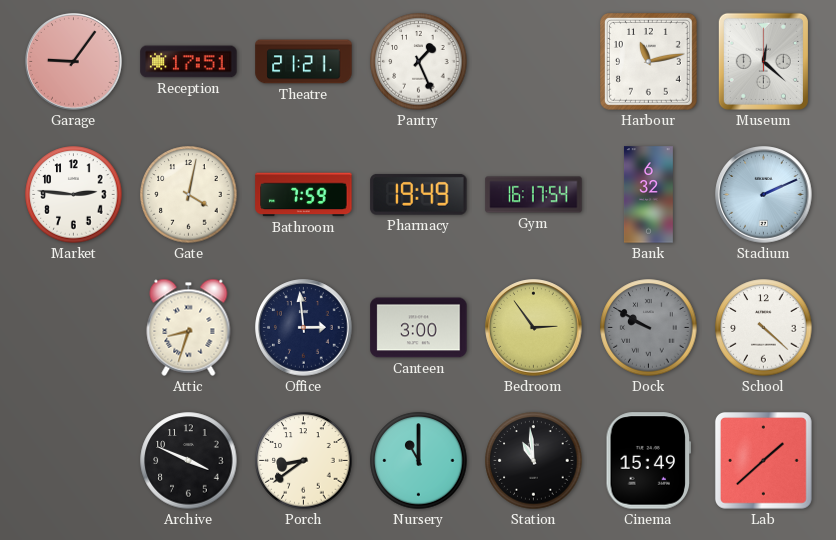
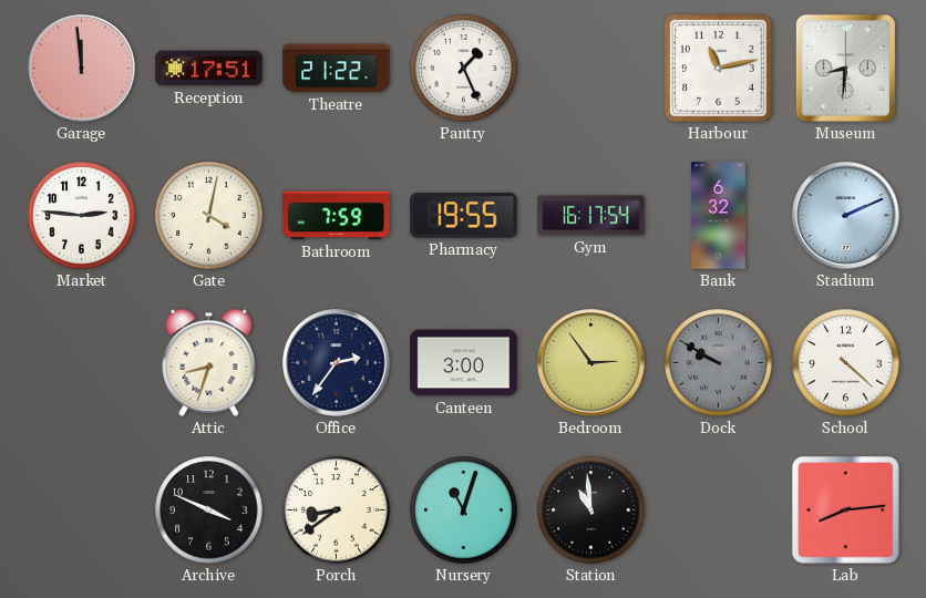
Garage: 9:06 -> 11:59 (82, 69)
Theatre: 21:21 -> 21:22 (337, 69)
Museum: 12:22 -> 8:31 (845, 68)
Pharmacy: 19:49 -> 19:55 (464, 216)
Office: 2:59 -> 2:36 (337, 363)
Nursery: 11:00 -> 11:03 (464, 511)
Cinema: 15:49 -> none (649, 461)
Lab: 1:38 -> 8:14 (845, 509)
